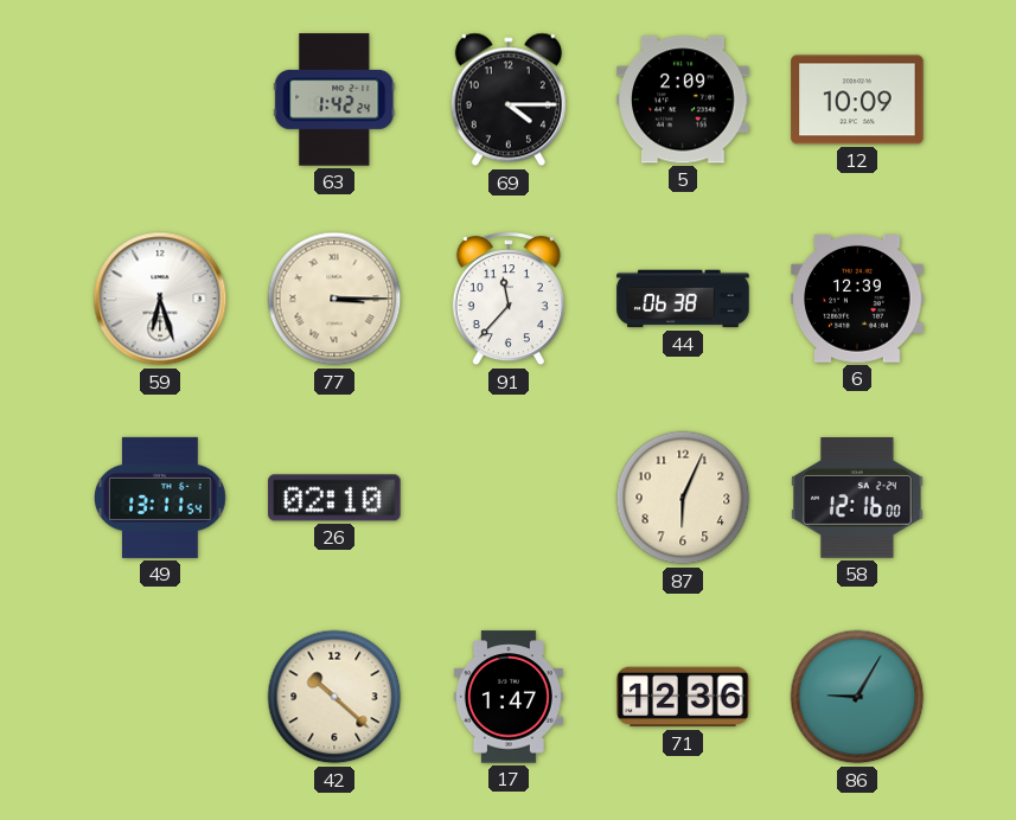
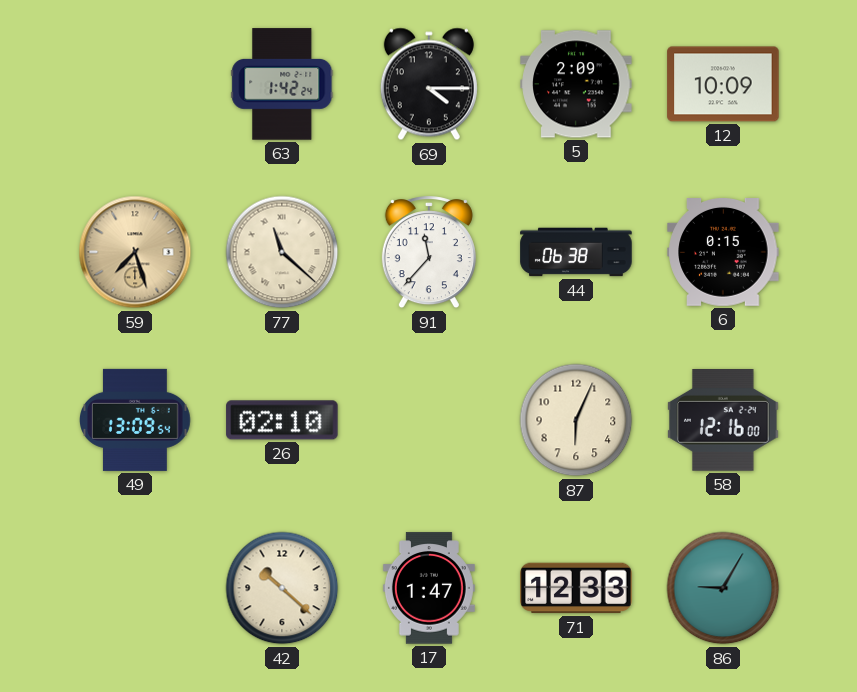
59: 6:27 -> 7:27 (135, 252)
59 dial: white -> champagne (135, 252)
77: 3:15 -> 11:22 (282, 252)
6: 12:39 -> 0:15 (723, 253)
49: 13:11 -> 13:09 (136, 420)
71: 12:36 -> 12:33 (576, 588)
